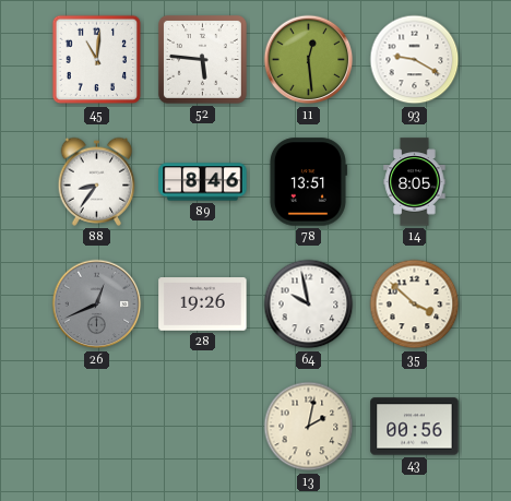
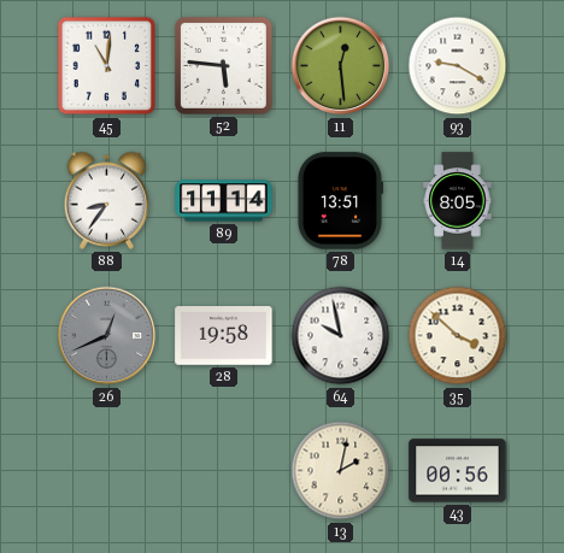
89: 8:46 -> 11:14 (224, 201)
28: 19:26 -> 19:58 (224, 336)
